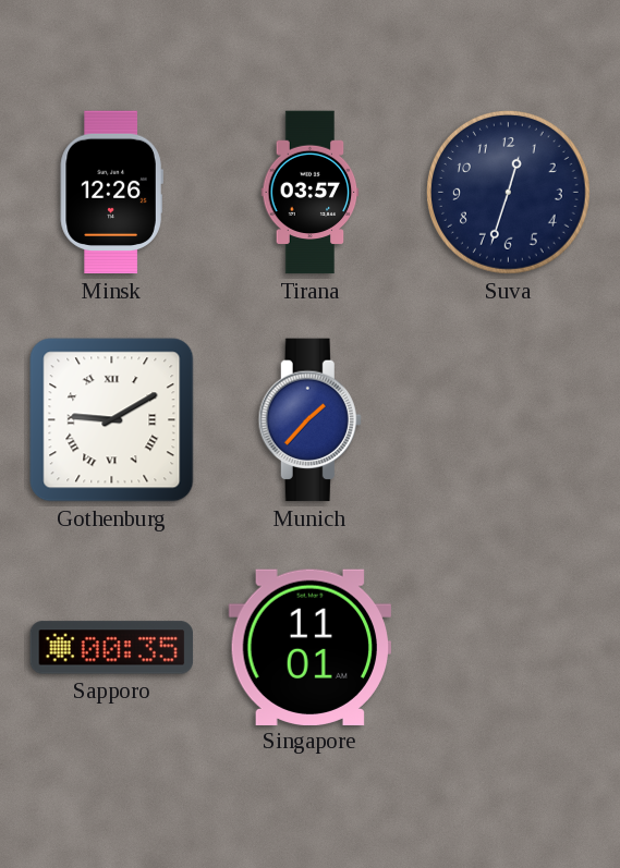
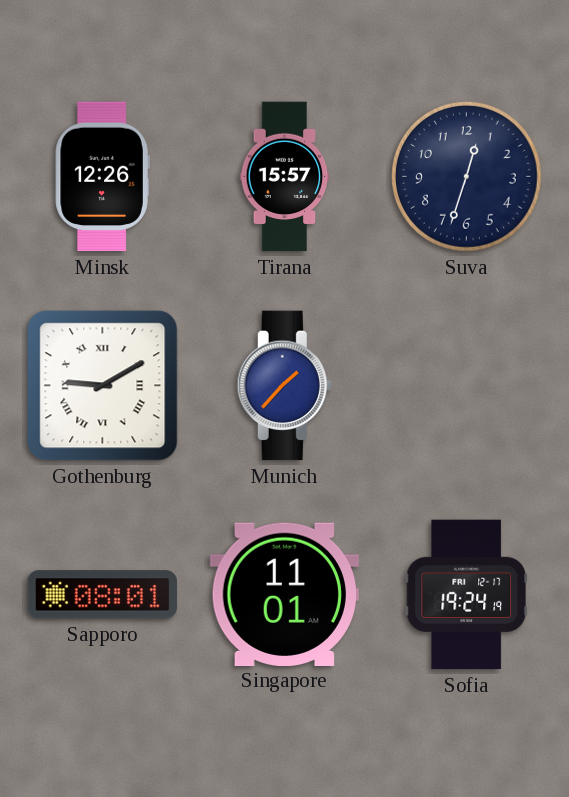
Tirana: 03:57 -> 15:57 (285, 177)
Sapporo: 00:35 -> 08:01 (103, 595)
Sofia: none -> 19:24 (466, 595)
